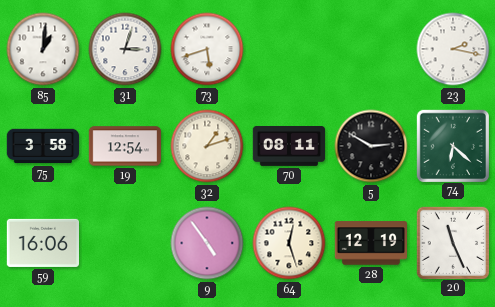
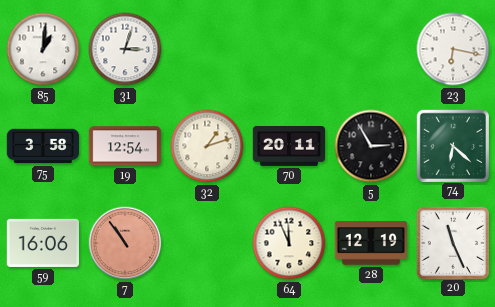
73: 5:42 -> none (207, 49)
23: 2:17 -> 6:17 (453, 49)
70: 08:11 -> 20:11 (289, 147)
5: 2:50 -> 2:55 (371, 146)
7: none -> 10:54 (125, 243)
9: 4:54 -> none (207, 243)
64: 12:27 -> 11:56 (289, 243)
